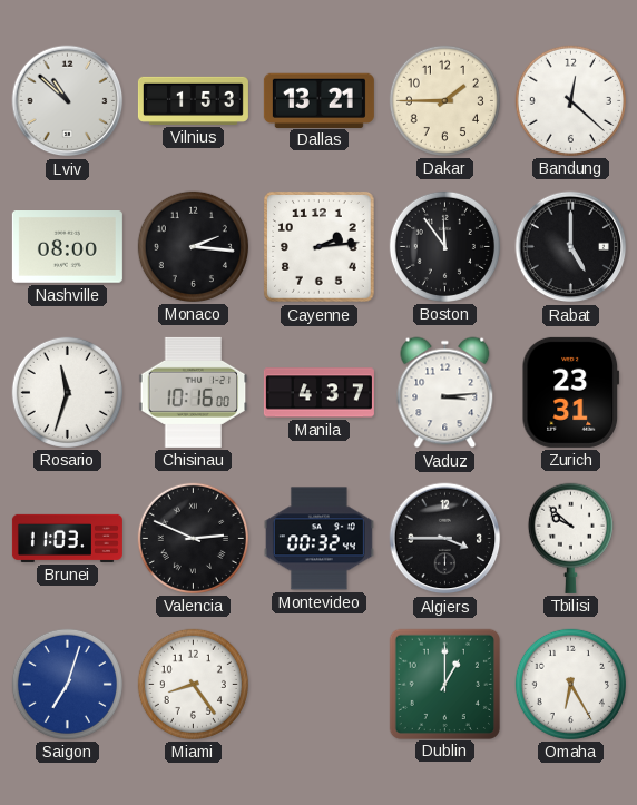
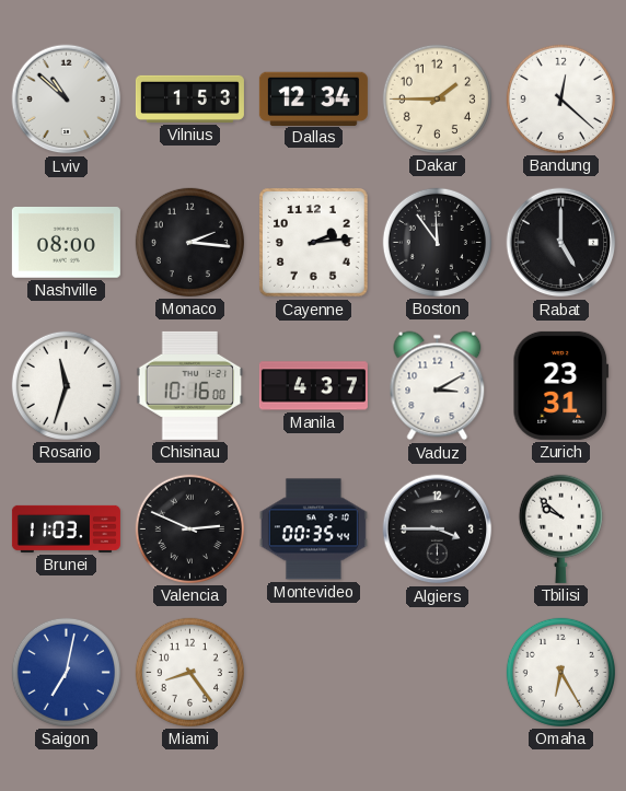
Dallas: 13:21 -> 12:34 (313, 98)
Vaduz: 3:14 -> 3:10 (438, 386)
Montevideo: 00:32 -> 00:35 (313, 530)
Saigon: 7:03 -> 7:02 (66, 672)
Dublin: 1:00 -> none (444, 684)
